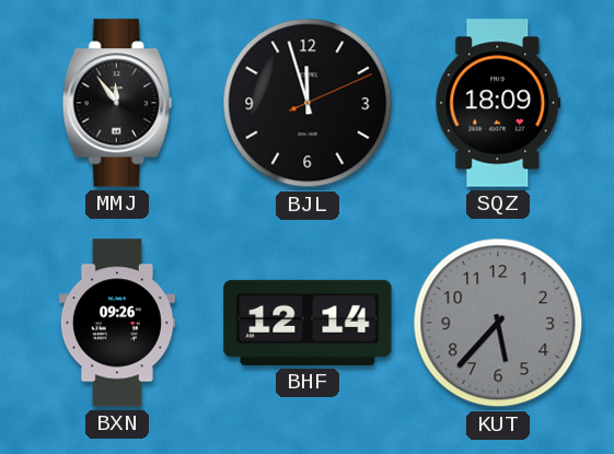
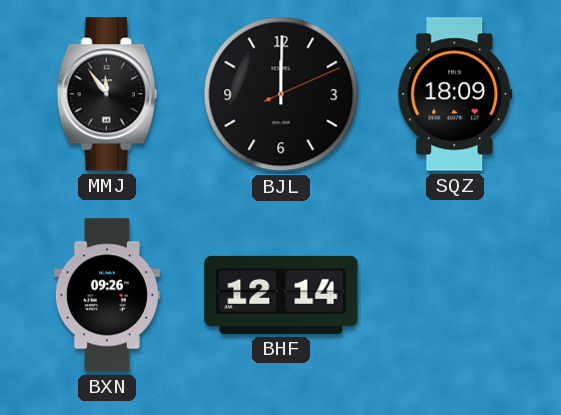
BJL: 11:57 -> 12:00 (281, 94)
KUT: 5:37 -> none (498, 323)
